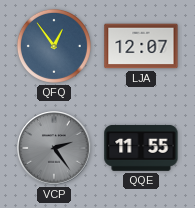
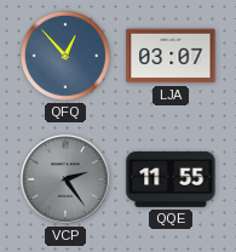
QFQ: 12:54 -> 12:53 (65, 56)
LJA: 12:07 -> 03:07 (171, 56)
